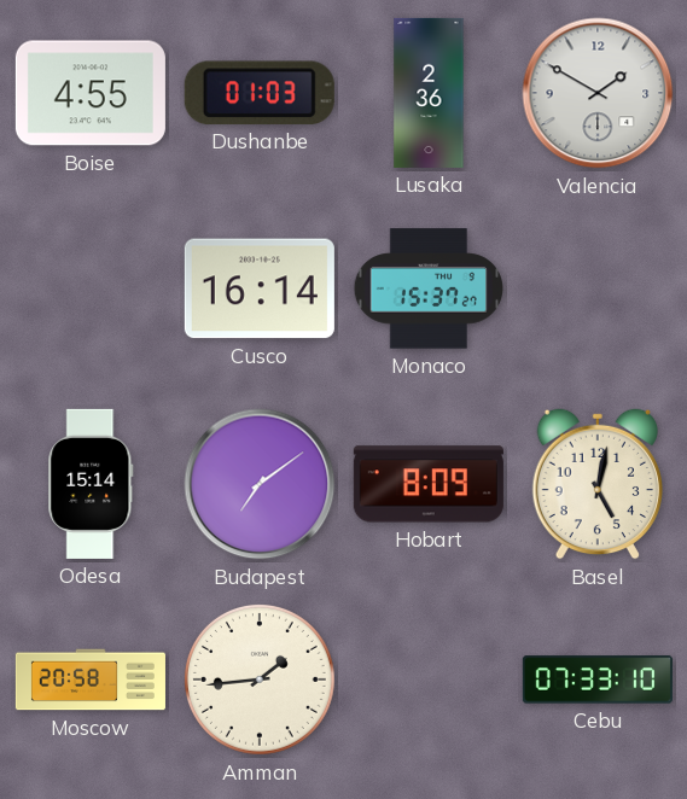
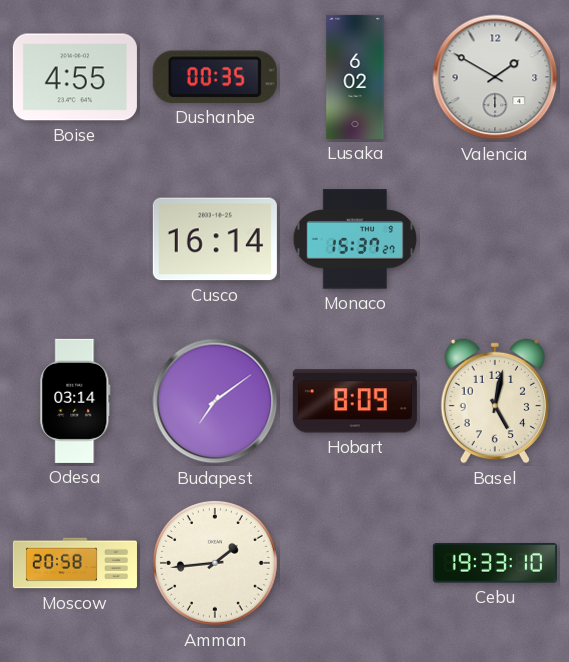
Dushanbe: 01:03 -> 00:35 (215, 77)
Lusaka: 2:36 -> 6:02 (355, 77)
Odesa: 15:14 -> 03:14 (75, 401)
Cebu: 07:33 -> 19:33 (495, 563)
